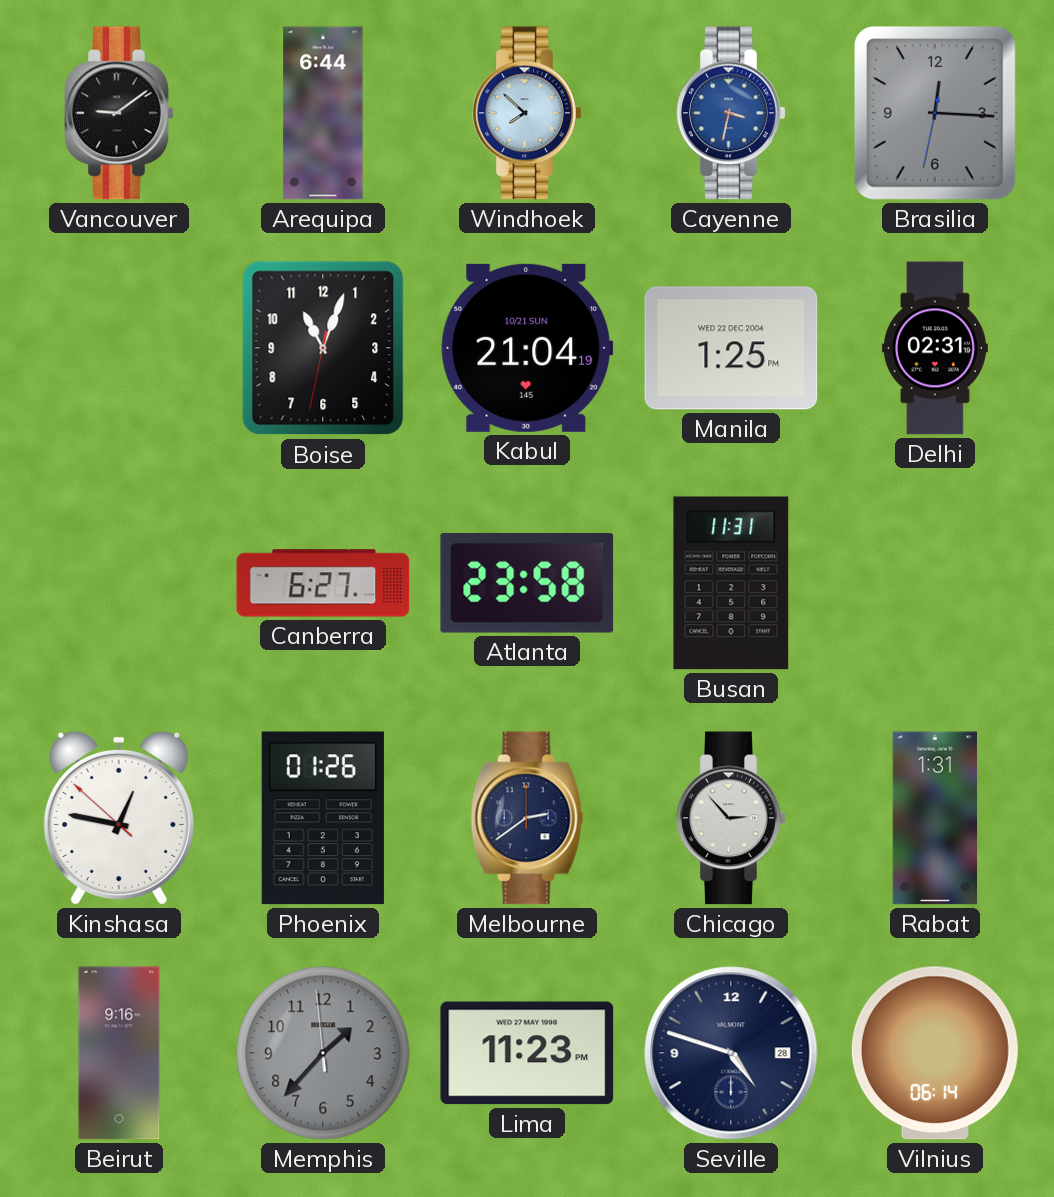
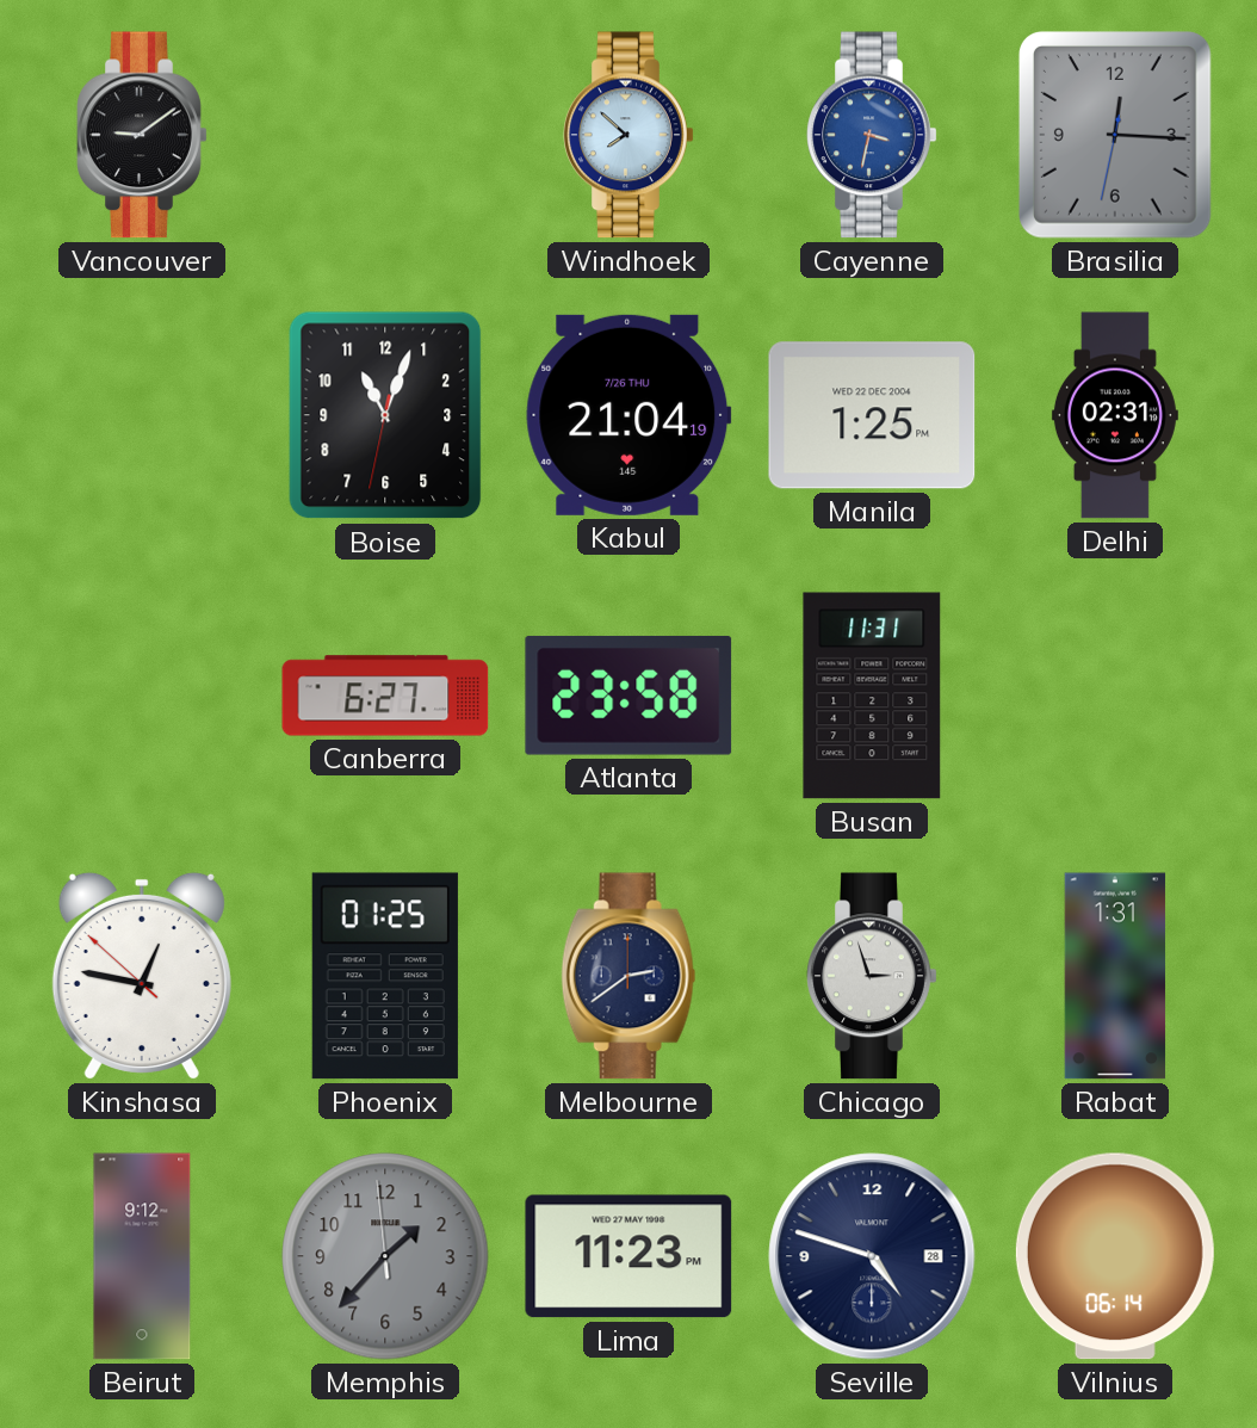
Arequipa: 6:44 -> none (323, 113)
Kabul date: 10/21 SUN -> 7/26 THU (628, 415)
Phoenix: 01:26 -> 01:25 (385, 976)
Chicago: 2:53 -> 2:57 (872, 976)
Beirut: 9:16 -> 9:12 (142, 1256)
